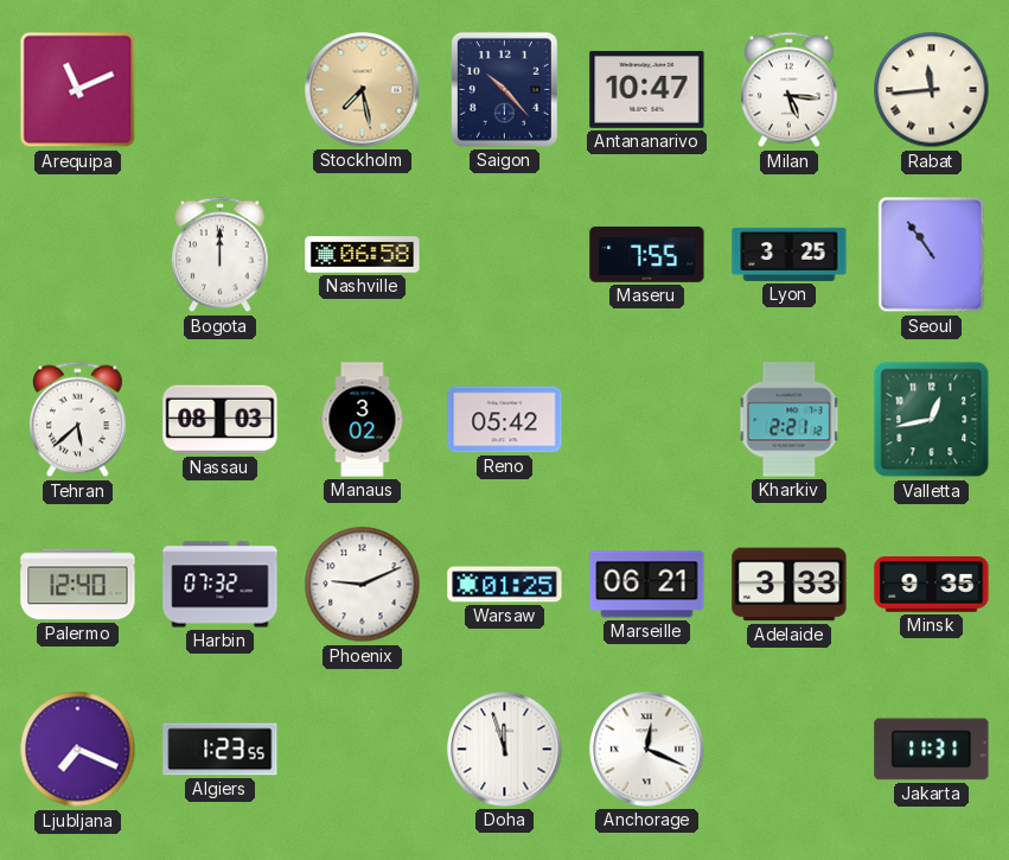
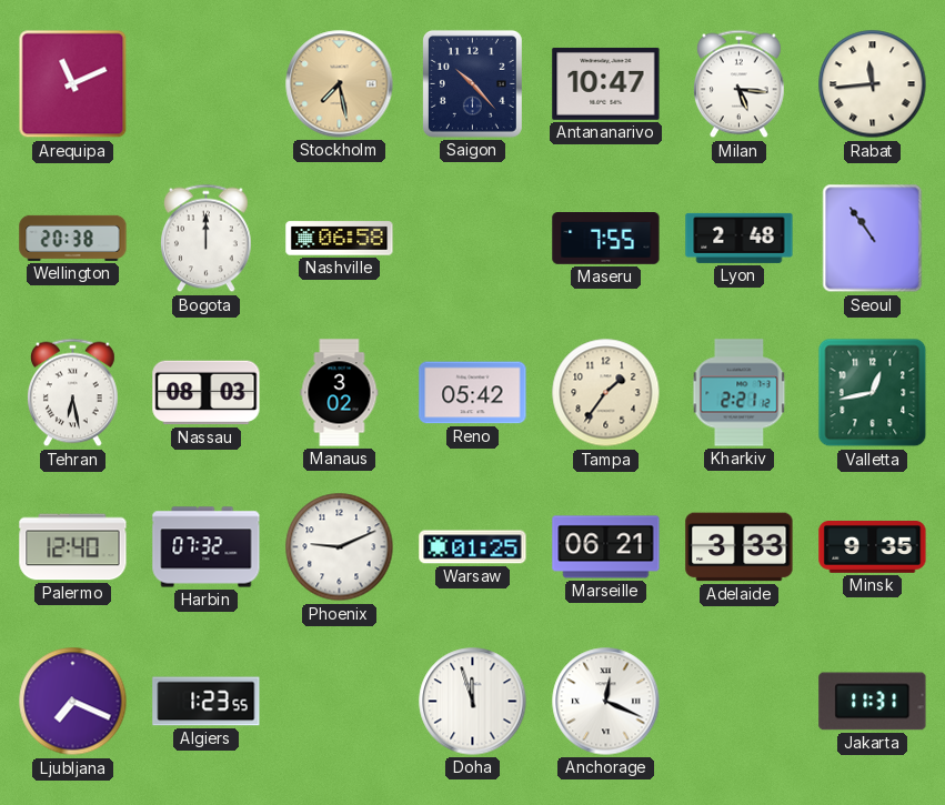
Wellington: none -> 20:38 (73, 238)
Lyon: 3:25 -> 2:48 (740, 238)
Tehran: 5:38 -> 6:28 (73, 393)
Tampa: none -> 1:36 (606, 393)
